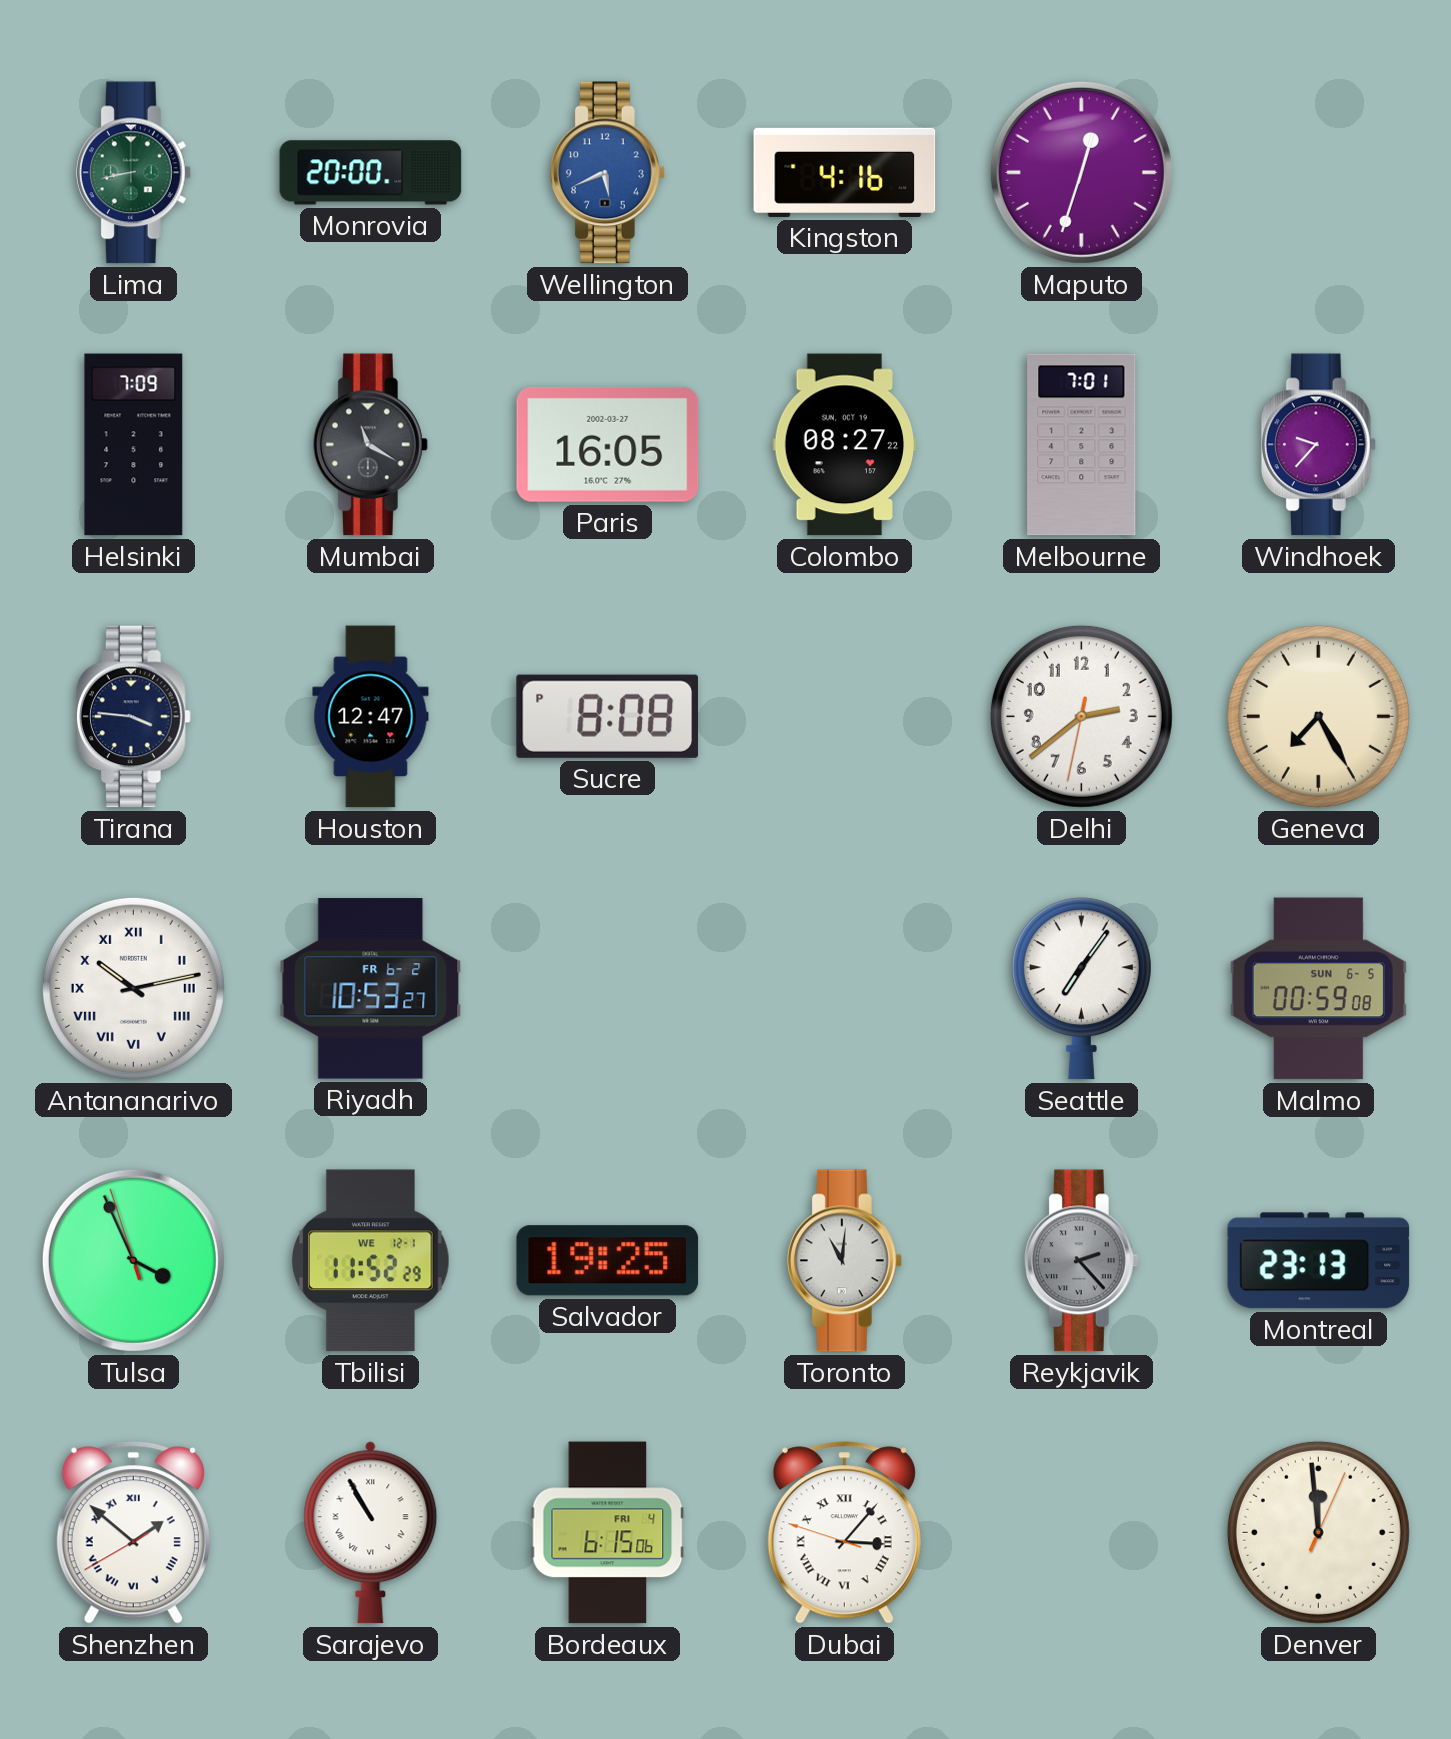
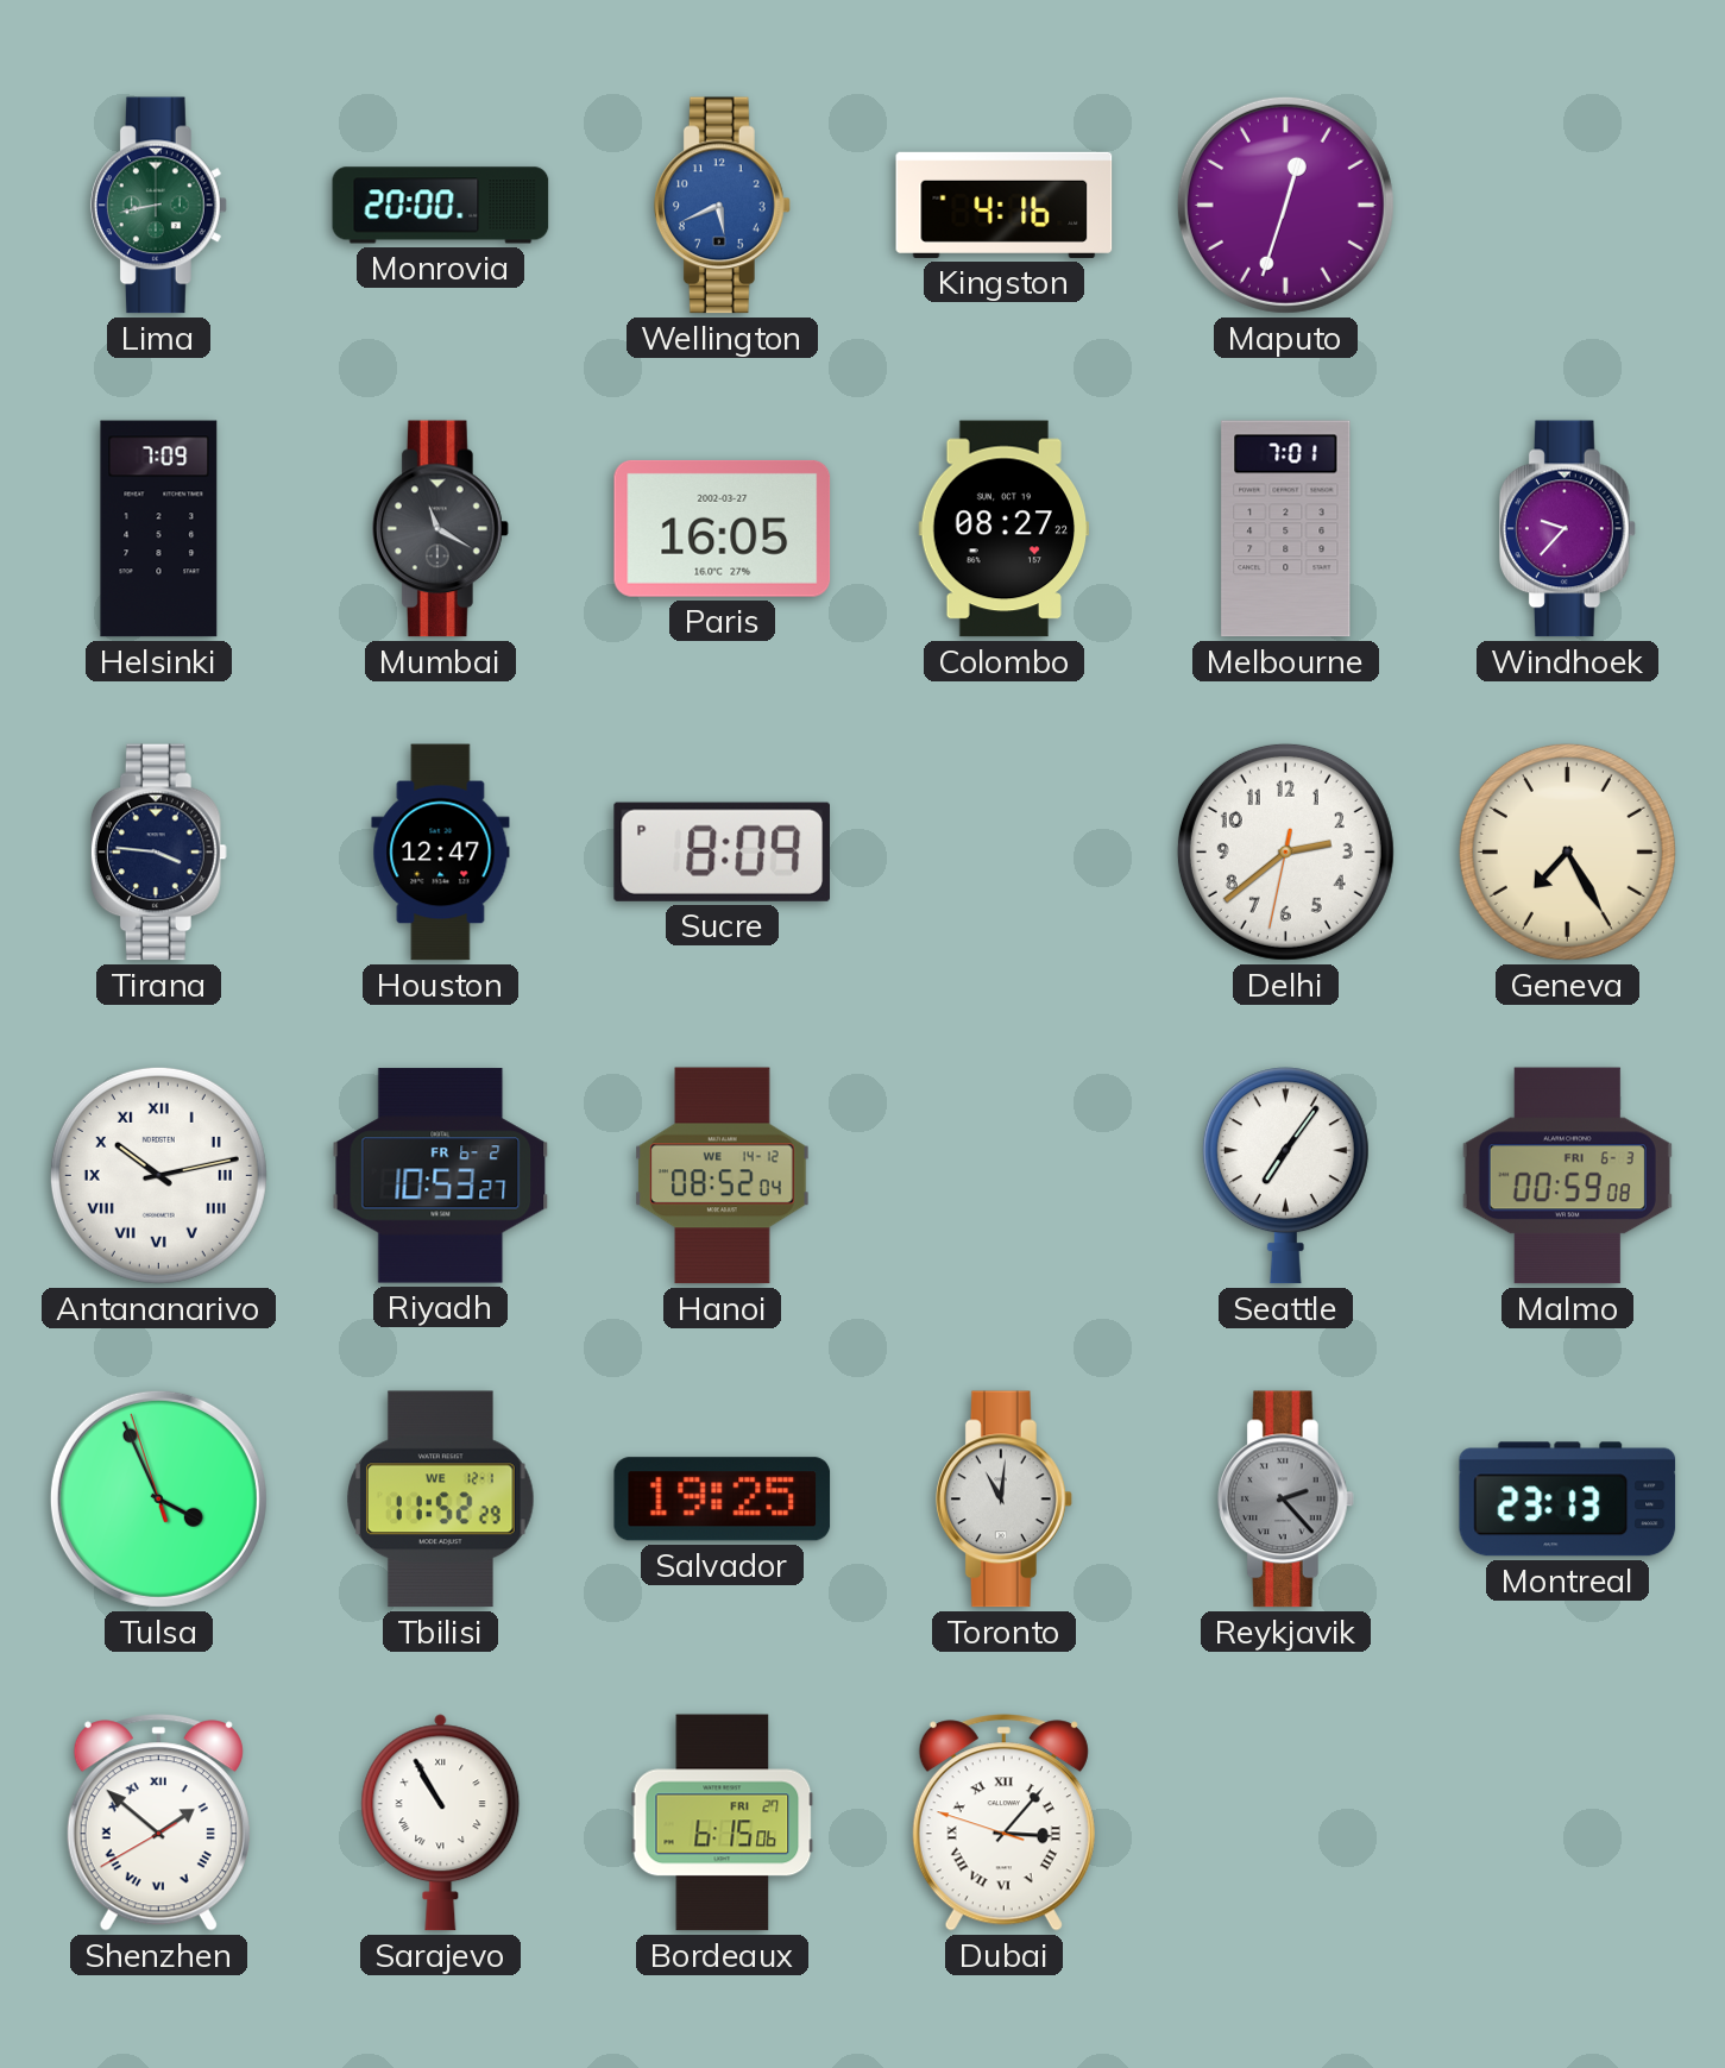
Sucre: 8:08 -> 8:09 (722, 851)
Hanoi: none -> 08:52 (723, 1176)
Malmo date: SUN 6-5 -> FRI 6-3 (1567, 1176)
Bordeaux date: FRI 4 -> FRI 27 (723, 1823)
Denver: 11:59 -> none (1318, 1532)
